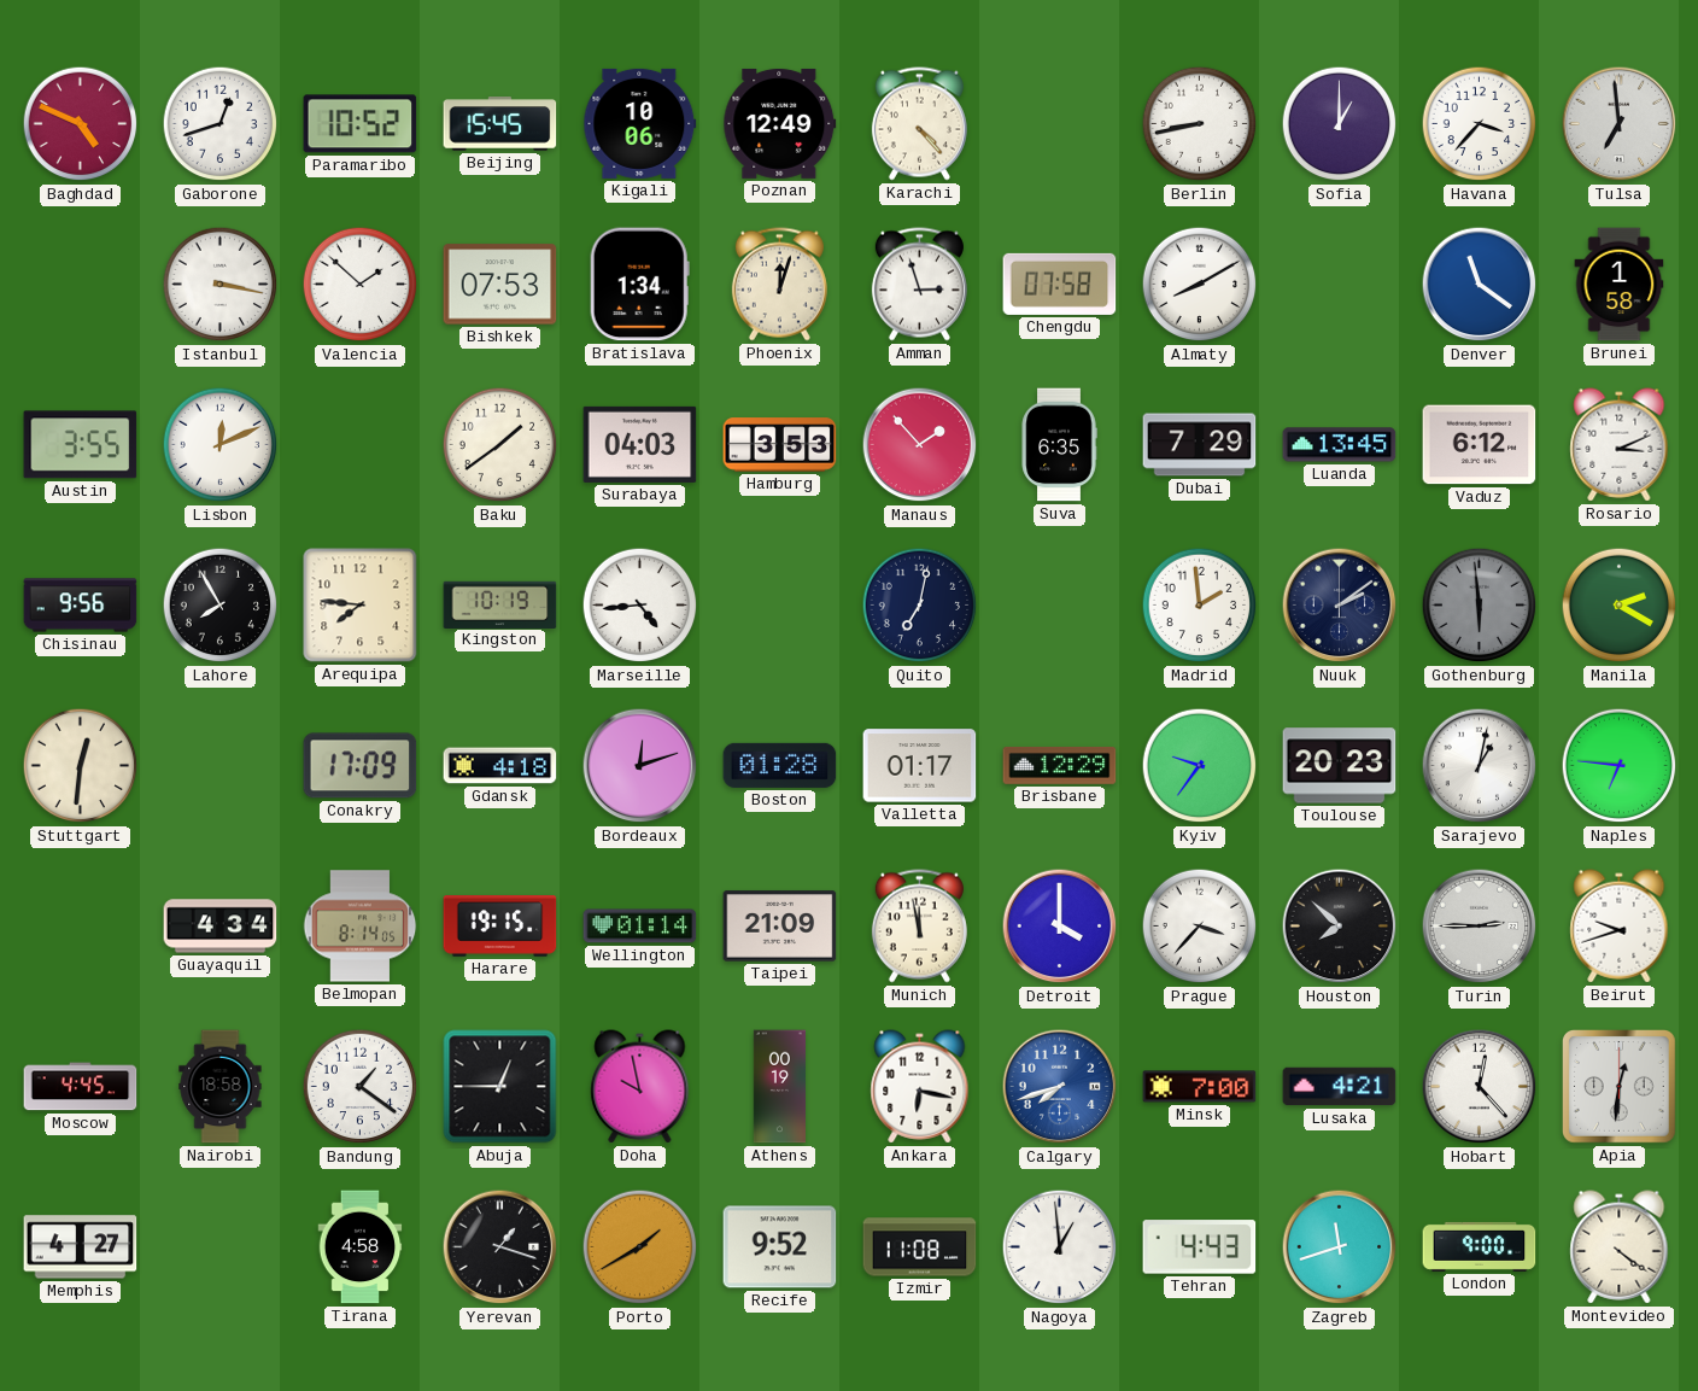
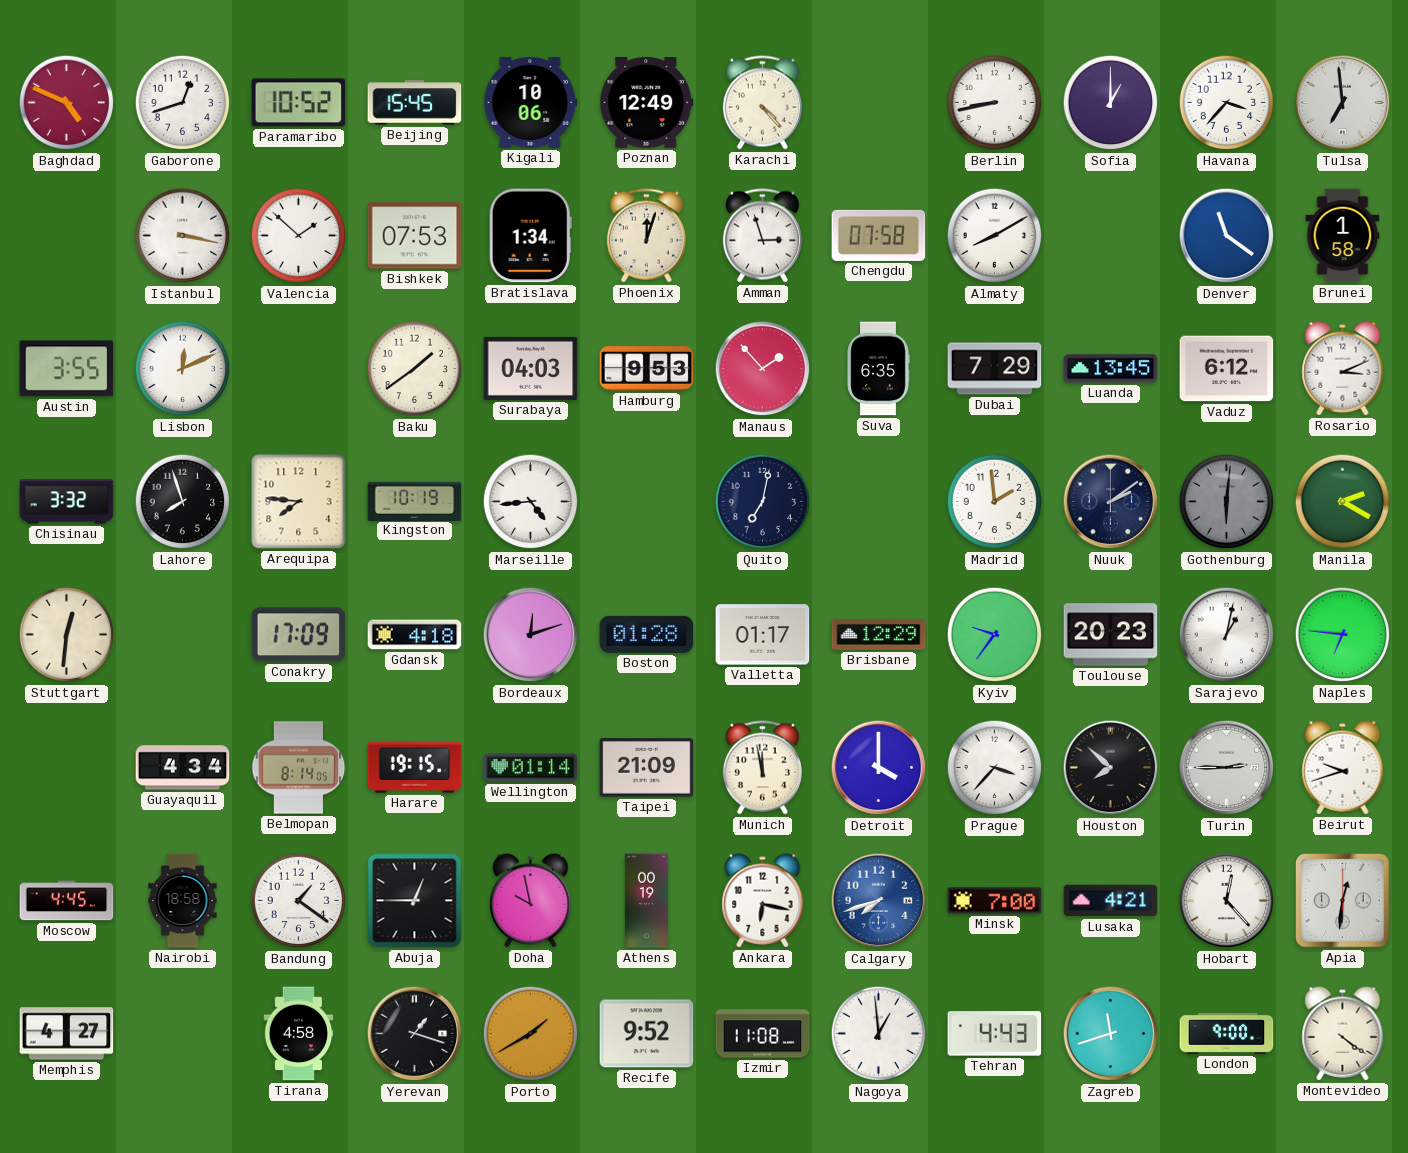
Hamburg: 3:53 -> 9:53 (647, 369)
Chisinau: 9:56 -> 3:32 (67, 502)
Lahore: 7:55 -> 7:57 (183, 502)
Gothenburg: 5:59 -> 6:01 (1227, 502)
